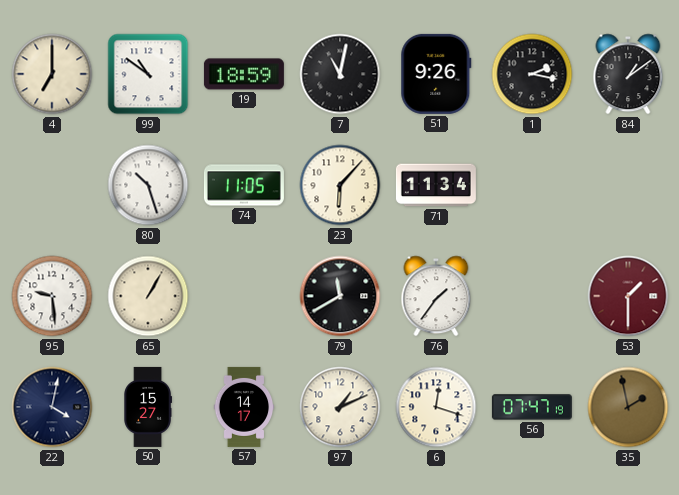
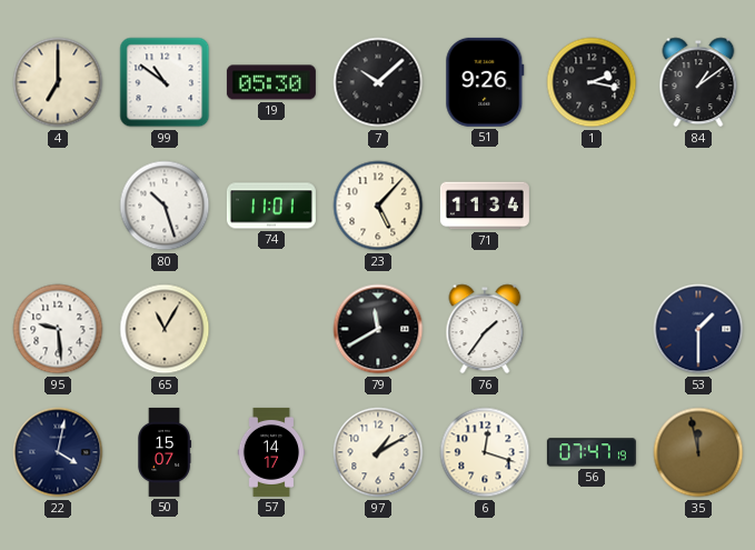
19: 18:59 -> 05:30 (271, 82)
7: 11:02 -> 10:08 (378, 82)
74: 11:05 -> 11:01 (271, 206)
23: 6:07 -> 5:07 (378, 206)
65: 1:05 -> 11:05 (165, 329)
53 dial: burgundy -> navy (698, 329)
50: 15:27 -> 15:07 (163, 452)
97: 1:11 -> 1:10 (378, 452)
35: 1:58 -> 11:58 (698, 452)
